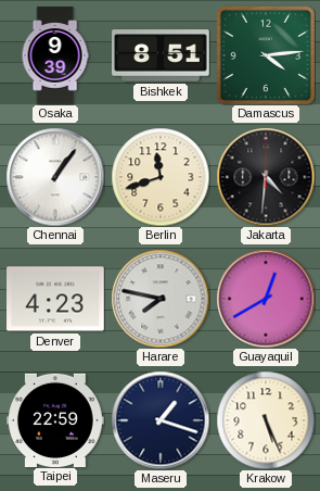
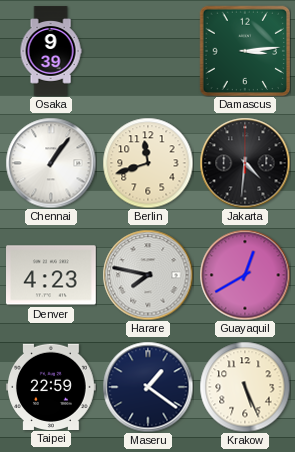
Bishkek: 8:51 -> none (161, 55)
Damascus: 4:14 -> 3:14 (244, 50)
Maseru: 1:18 -> 1:21 (148, 387)
